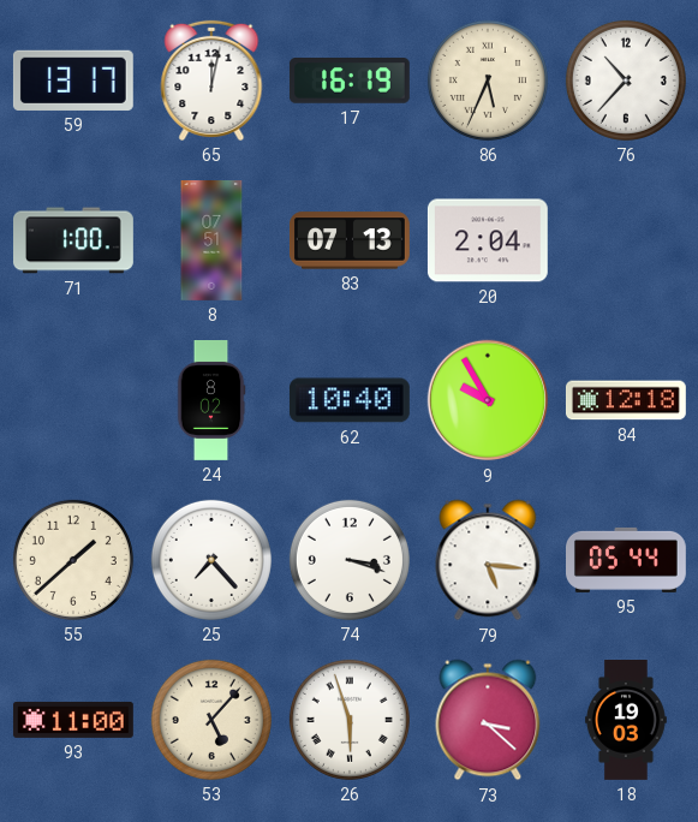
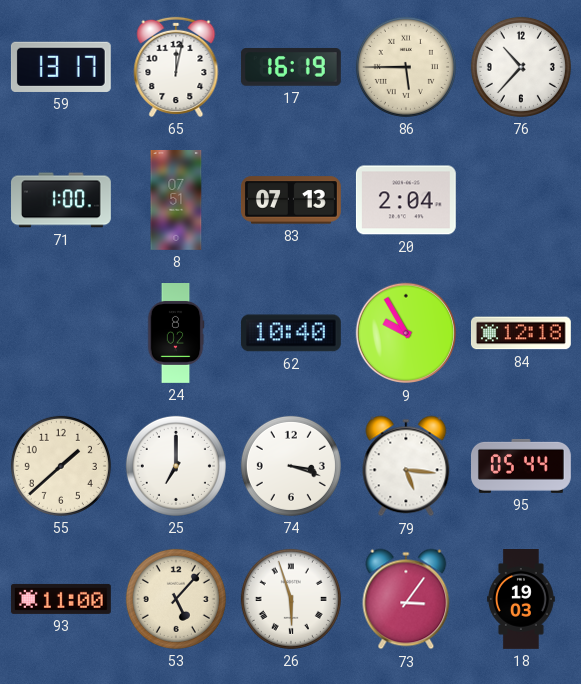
86: 5:34 -> 5:45 (406, 67)
25: 7:23 -> 7:00 (176, 466)
73: 3:22 -> 3:06 (406, 599)
